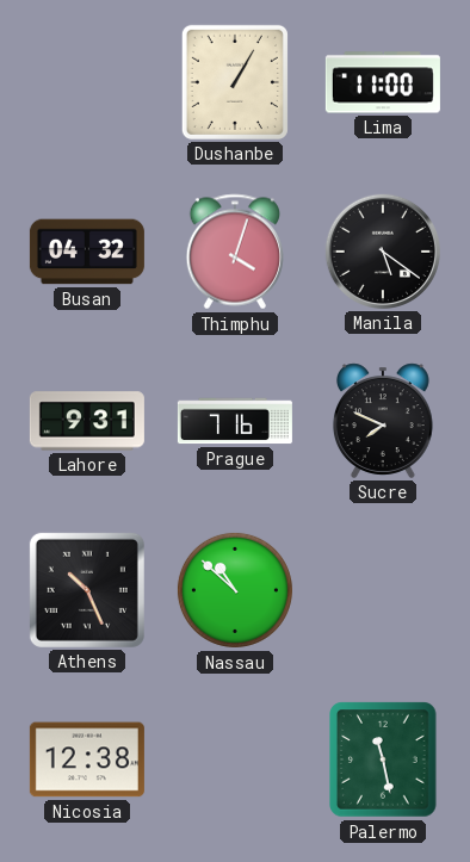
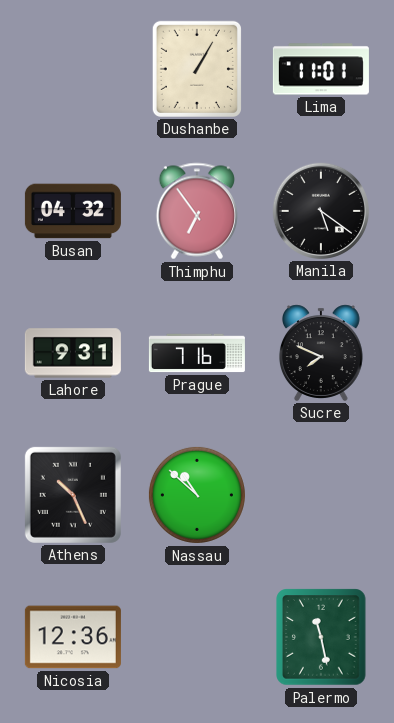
Lima: 11:00 -> 11:01 (321, 69)
Thimphu: 4:03 -> 6:54 (197, 211)
Nicosia: 12:38 -> 12:36 (73, 637)
